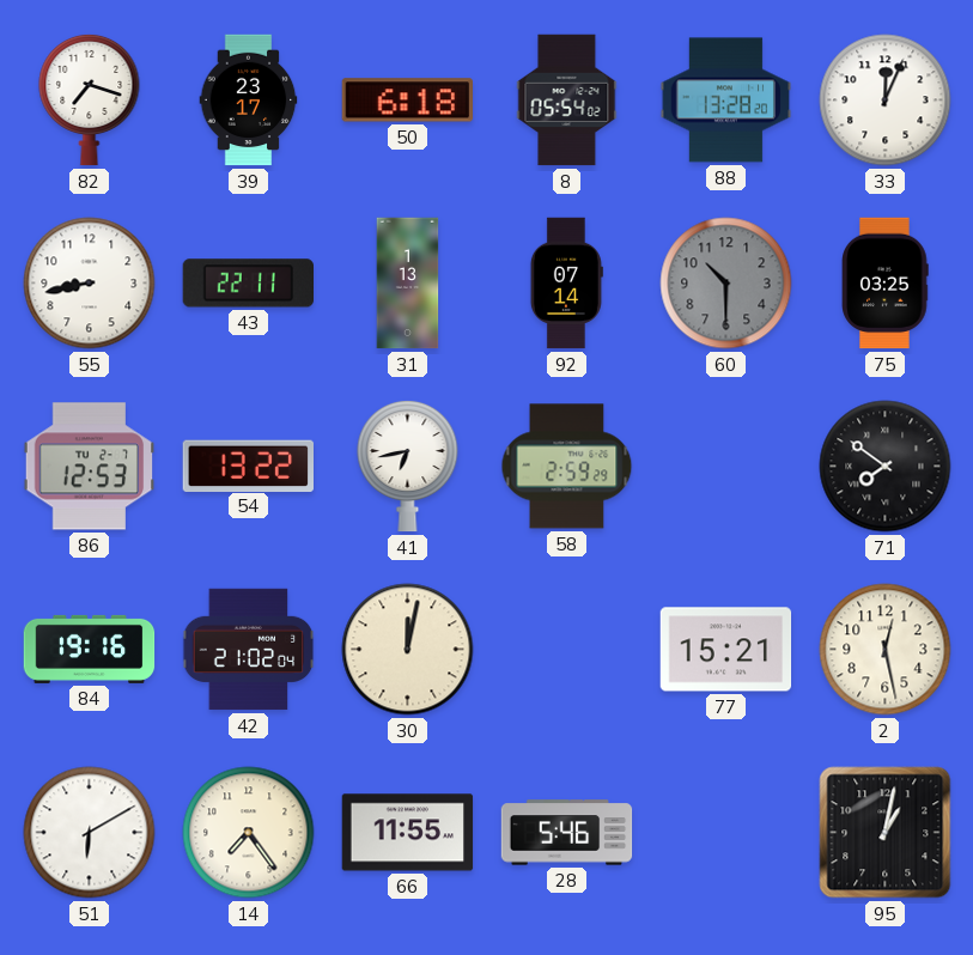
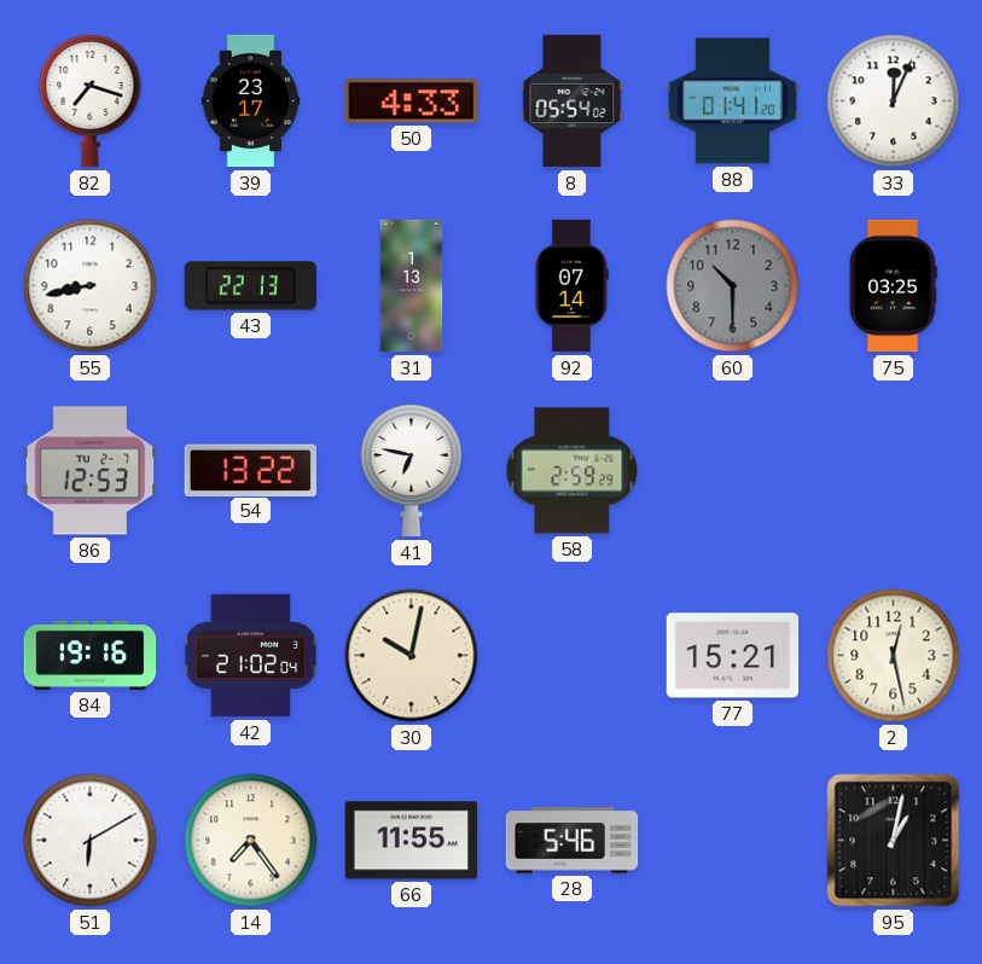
50: 6:18 -> 4:33 (411, 101)
88: 13:28 -> 01:41 (733, 101)
43: 22:11 -> 22:13 (250, 286)
41: 6:43 -> 6:47 (412, 470)
71: 7:51 -> none (886, 467)
30: 12:02 -> 10:02 (412, 656)
